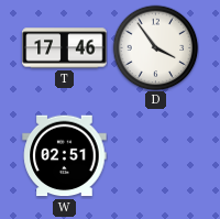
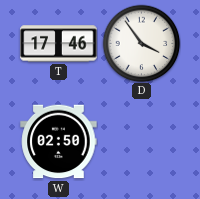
W: 02:51 -> 02:50 (59, 142)
